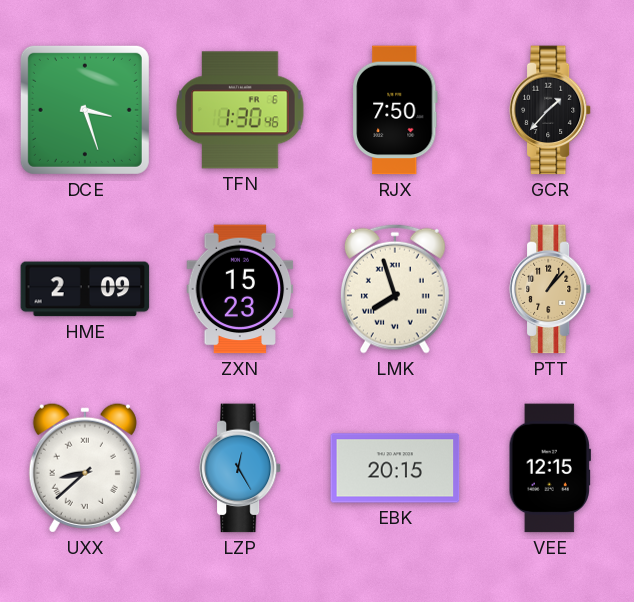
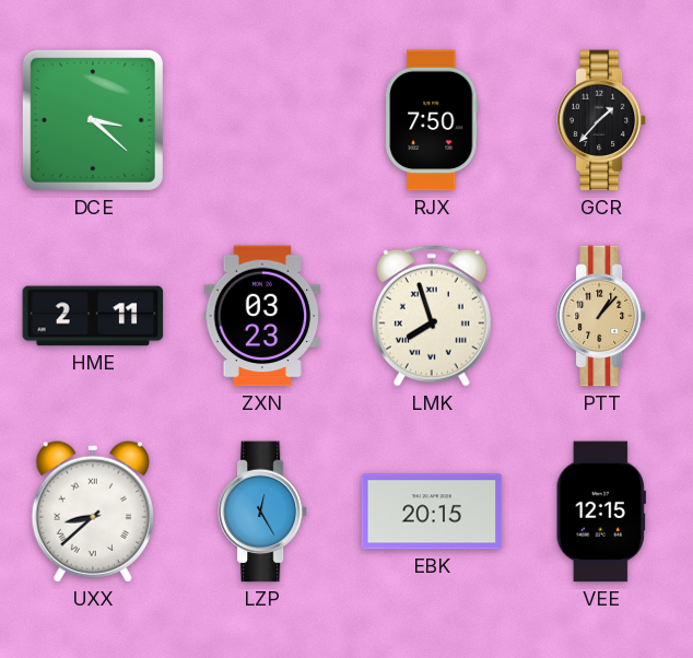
DCE: 3:27 -> 3:22 (93, 120)
TFN: 1:30 -> none (240, 110)
HME: 2:09 -> 2:11 (93, 316)
ZXN: 15:23 -> 03:23 (262, 316)
